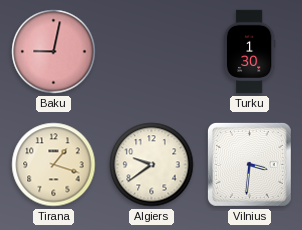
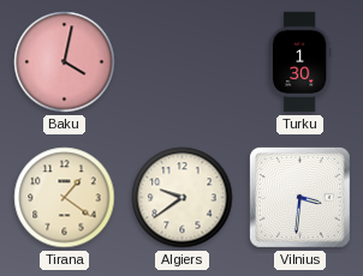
Baku: 9:02 -> 4:02 (65, 62)
Tirana: 1:18 -> 1:21 (65, 198)
